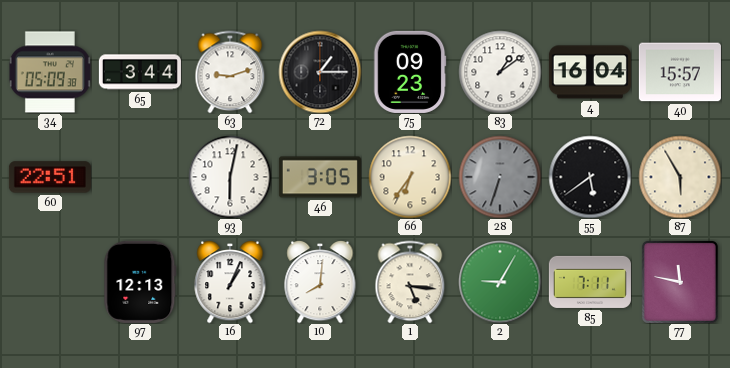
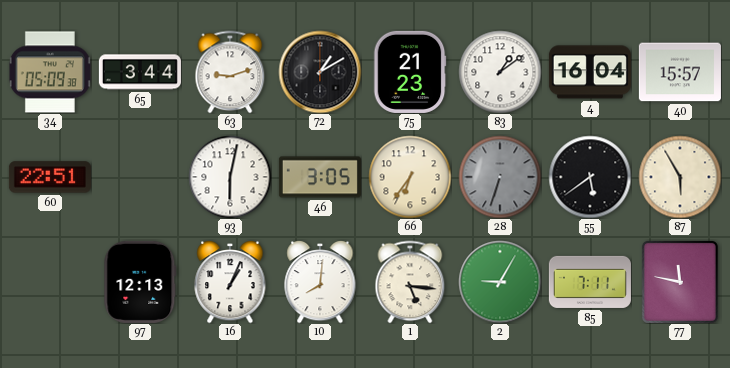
72: 1:15 -> 1:10 (320, 72)
75: 09:23 -> 21:23 (410, 72)
